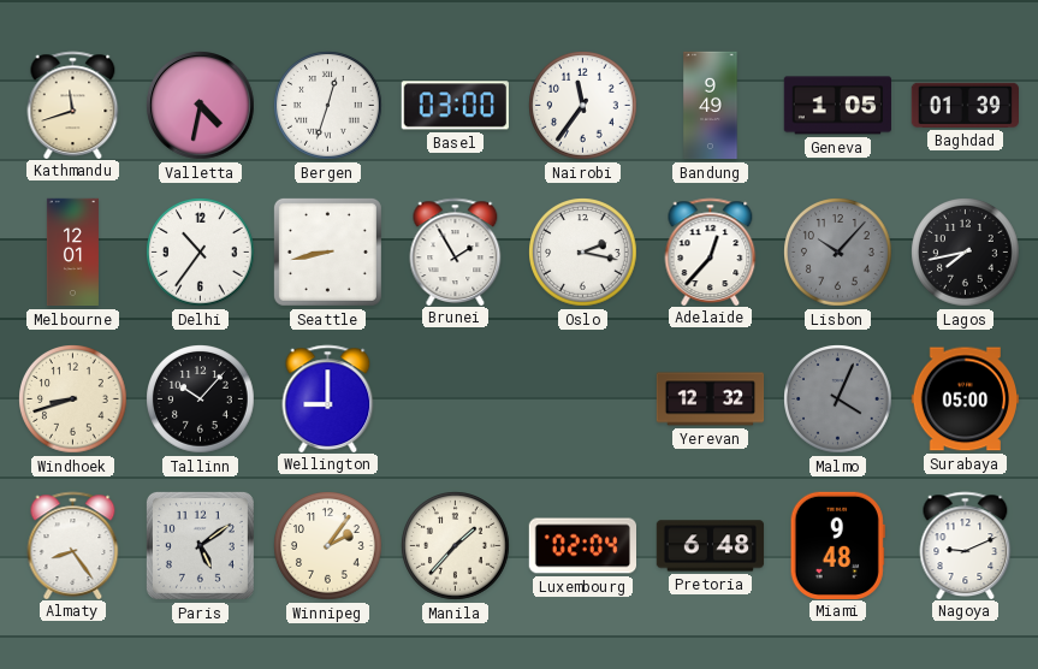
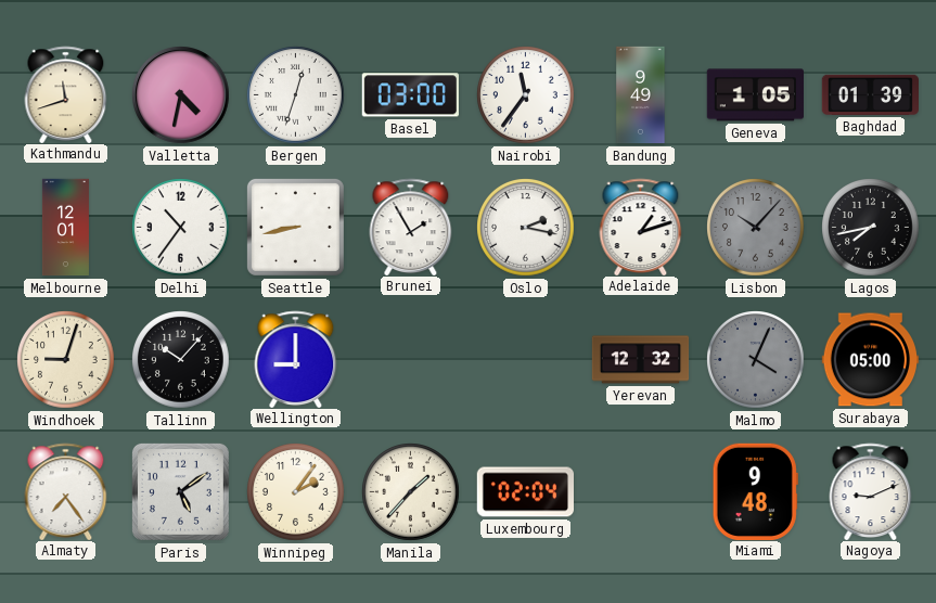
Adelaide: 12:37 -> 1:12 (641, 227)
Windhoek: 8:42 -> 9:03 (66, 360)
Almaty: 8:24 -> 7:24 (66, 491)
Pretoria: 6:48 -> none (711, 546)
